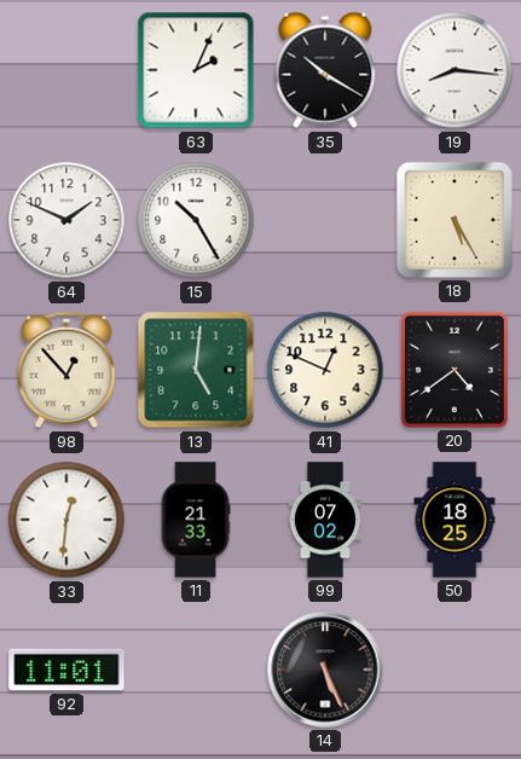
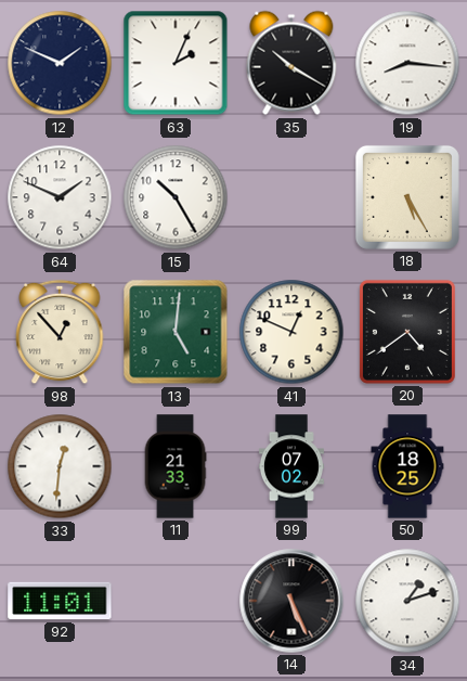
12: none -> 1:49 (60, 63)
34: none -> 1:12 (407, 601)
